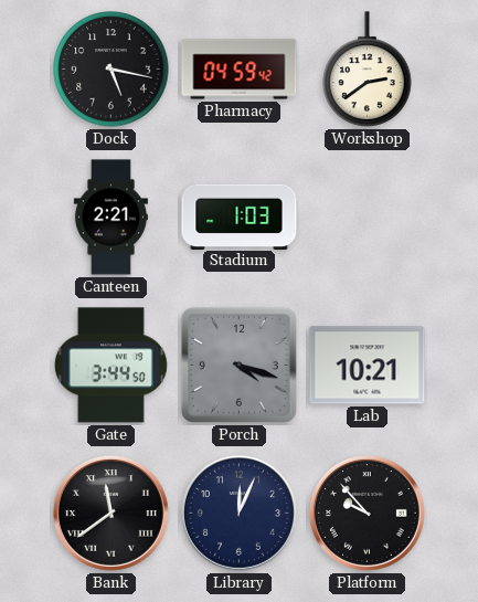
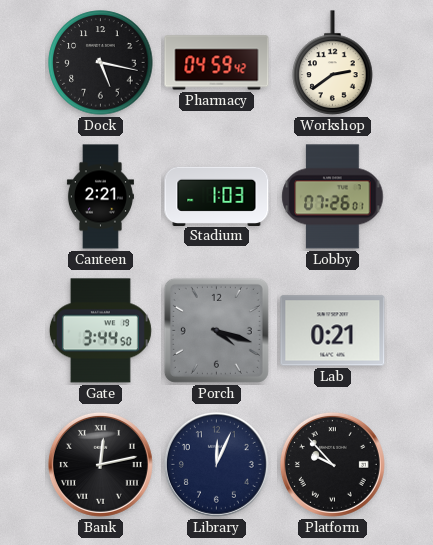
Lobby: none -> 07:26 (333, 197)
Lab: 10:21 -> 0:21 (333, 331)
Bank: 11:39 -> 12:13 (100, 464)
